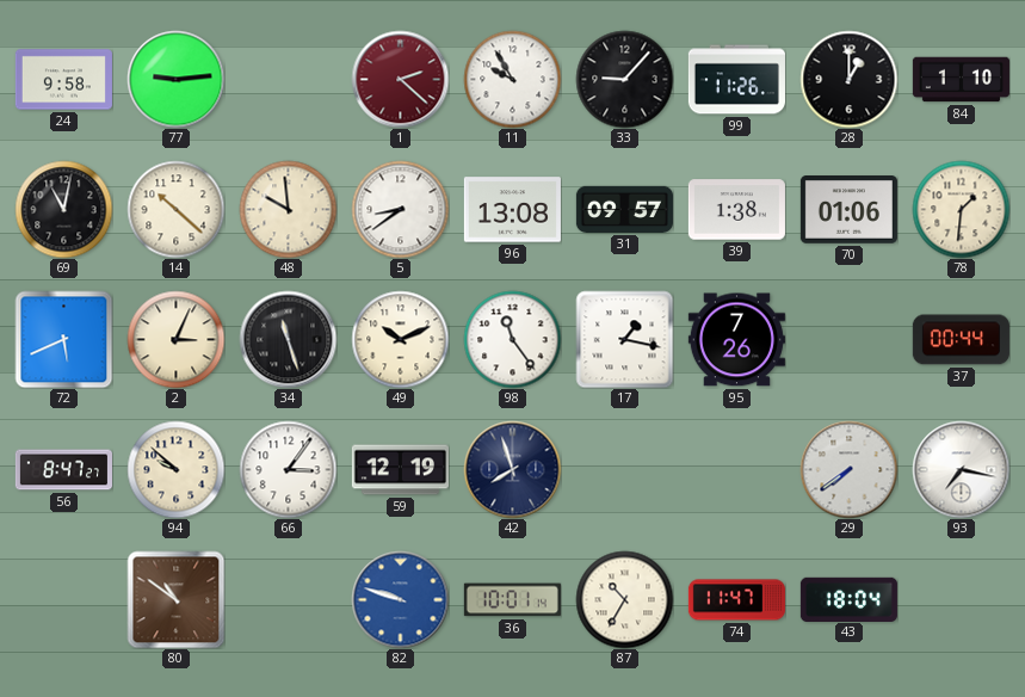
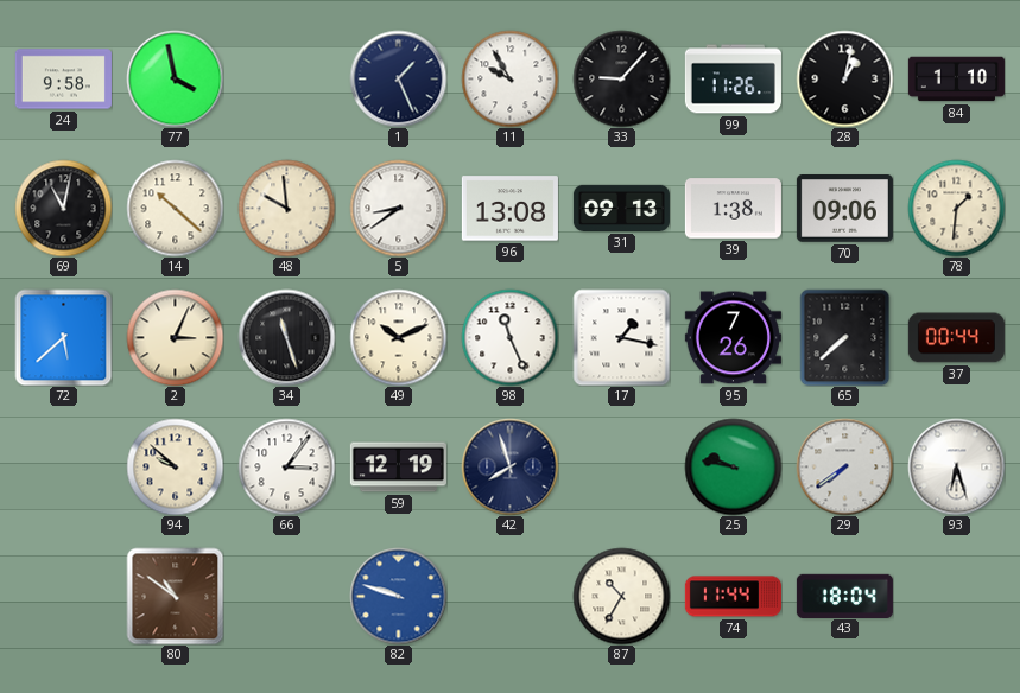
77: 9:14 -> 3:58 (175, 78)
1: 2:22 -> 1:26 (398, 78)
1 dial: burgundy -> navy (398, 78)
28: 1:00 -> 1:02 (844, 78)
31: 09:57 -> 09:13 (621, 208)
70: 01:06 -> 09:06 (844, 209)
72: 5:41 -> 5:38 (63, 337)
98: 11:24 -> 11:26 (509, 337)
65: none -> 7:38 (845, 337)
56: 8:47 -> none (63, 470)
25: none -> 9:47 (733, 466)
93: 7:17 -> 6:27 (956, 466)
36: 10:01 -> none (512, 600)
74: 11:47 -> 11:44 (733, 597)
